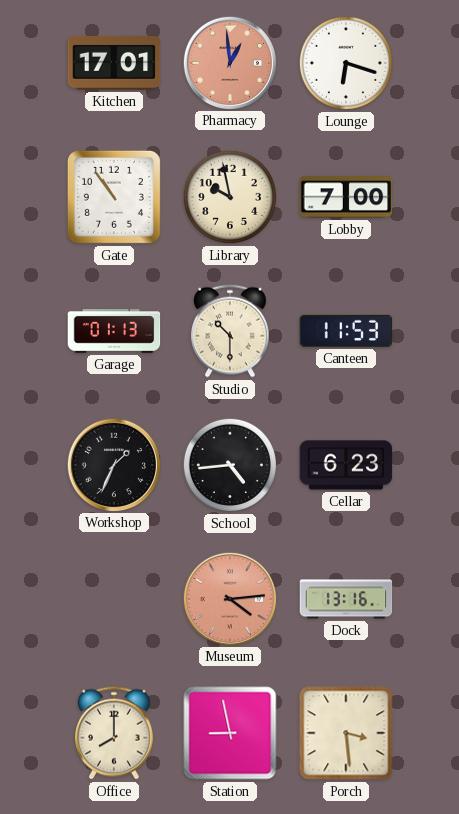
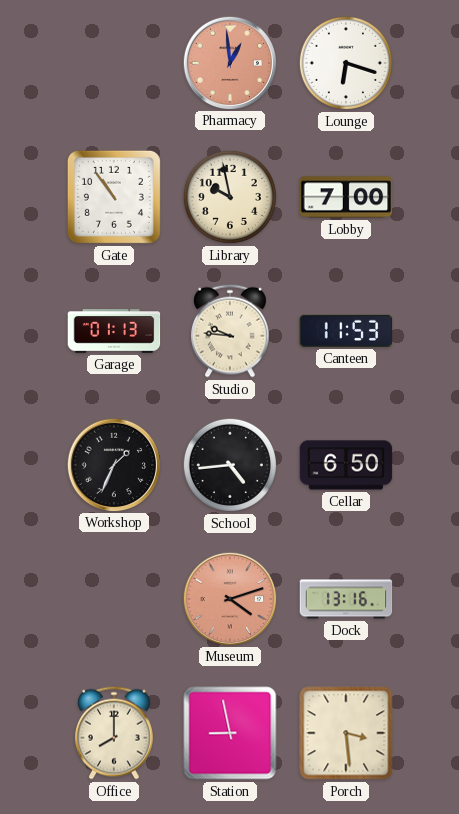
Kitchen: 17:01 -> none (114, 63)
Studio: 10:30 -> 9:46 (231, 331)
Cellar: 6:23 -> 6:50 (346, 465)
Museum: 4:14 -> 4:12 (229, 598)
